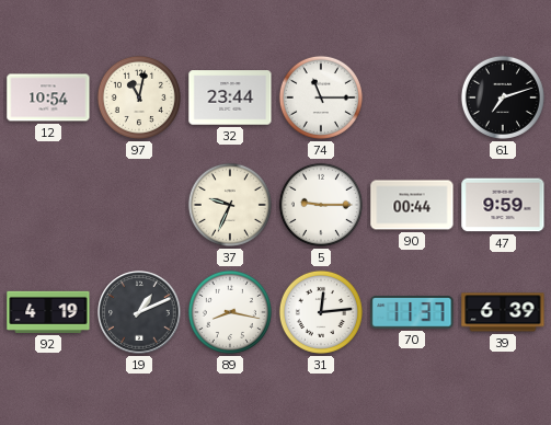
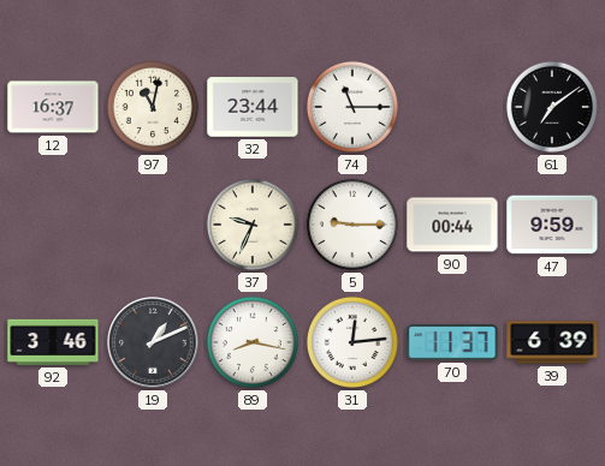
12: 10:54 -> 16:37 (53, 107)
61: 7:12 -> 7:09 (552, 107)
92: 4:19 -> 3:46 (53, 342)
